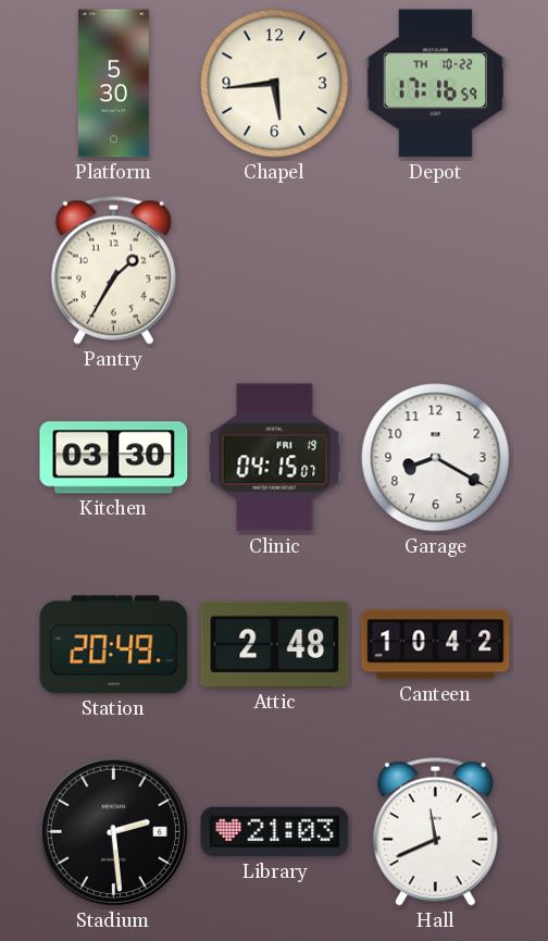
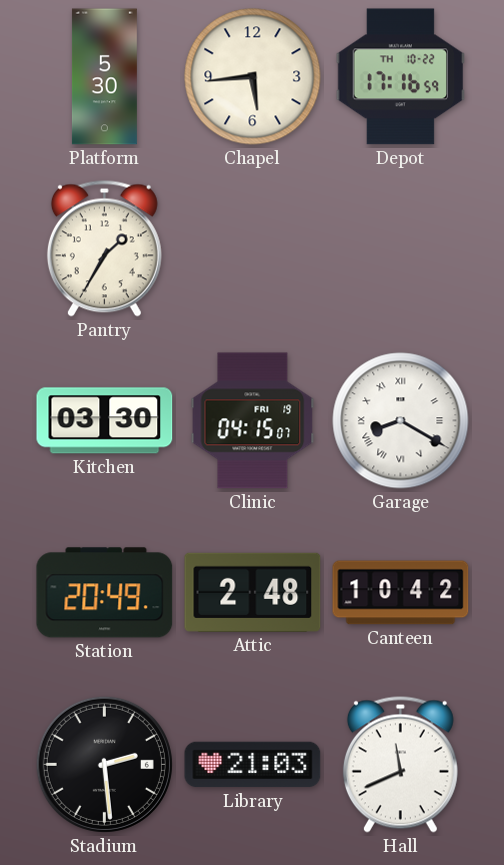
Garage numerals: Arabic -> Roman (401, 421)
